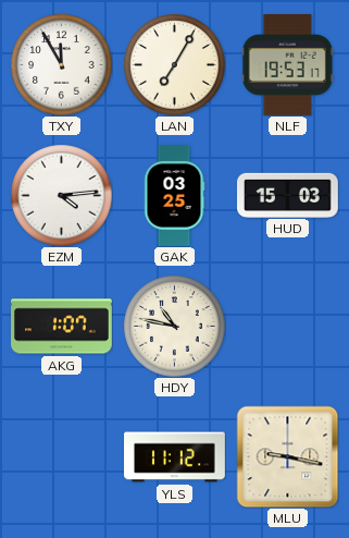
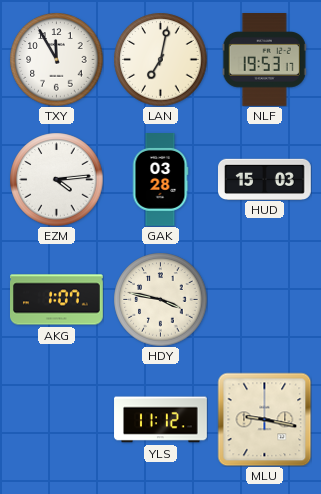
LAN: 7:05 -> 7:02 (160, 59)
GAK: 03:25 -> 03:28 (160, 180)
HDY: 10:47 -> 3:47 (160, 299)
